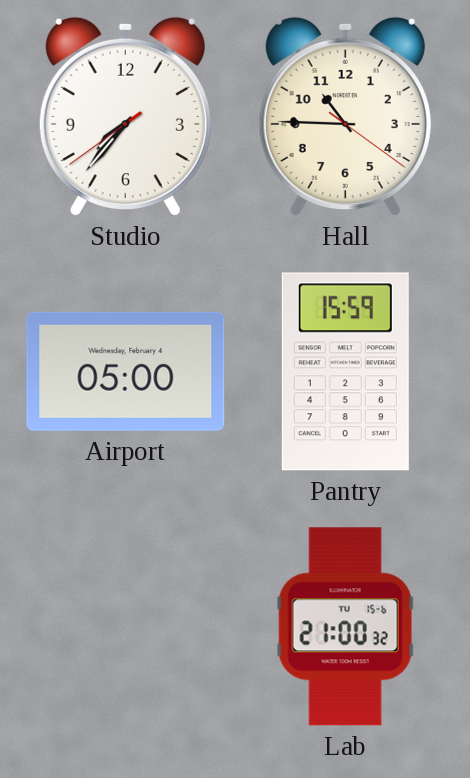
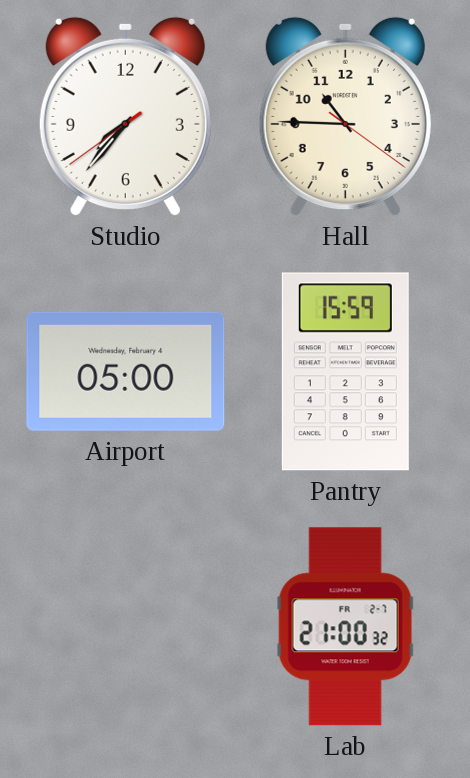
Lab date: TU 15-6 -> FR 2-7 (345, 627)
